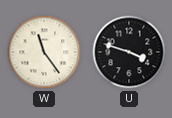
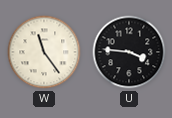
U: 3:48 -> 3:46 (129, 52)
